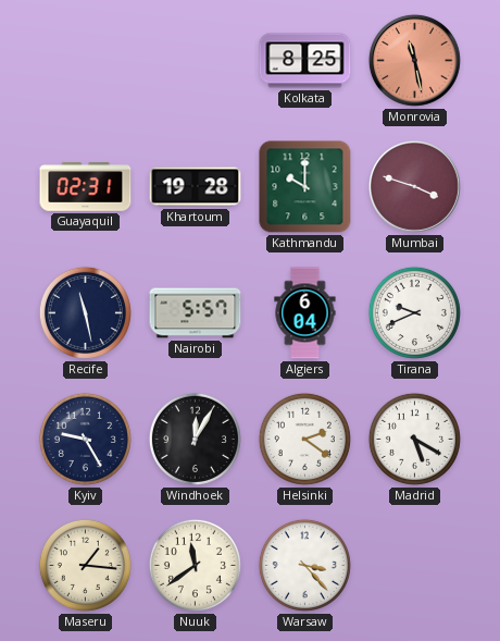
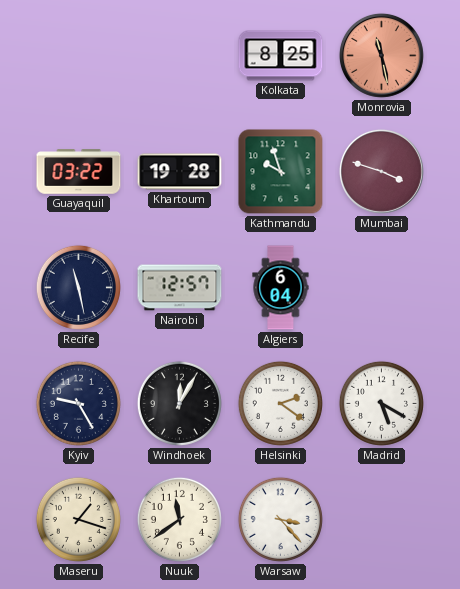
Guayaquil: 02:31 -> 03:22 (79, 172)
Kathmandu: 10:00 -> 9:57 (281, 172)
Nairobi: 5:57 -> 12:57 (180, 288)
Tirana: 9:41 -> none (414, 312)
Maseru: 1:16 -> 1:18 (78, 519)
